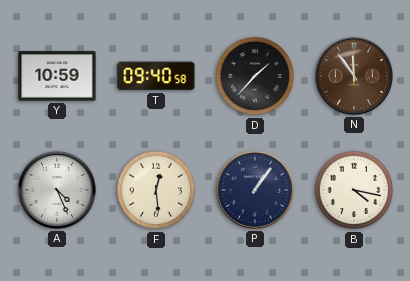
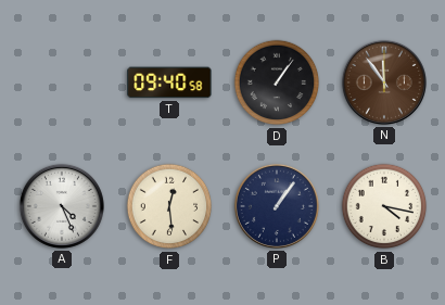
Y: 10:59 -> none (57, 76)
D: 1:37 -> 1:06 (277, 82)
